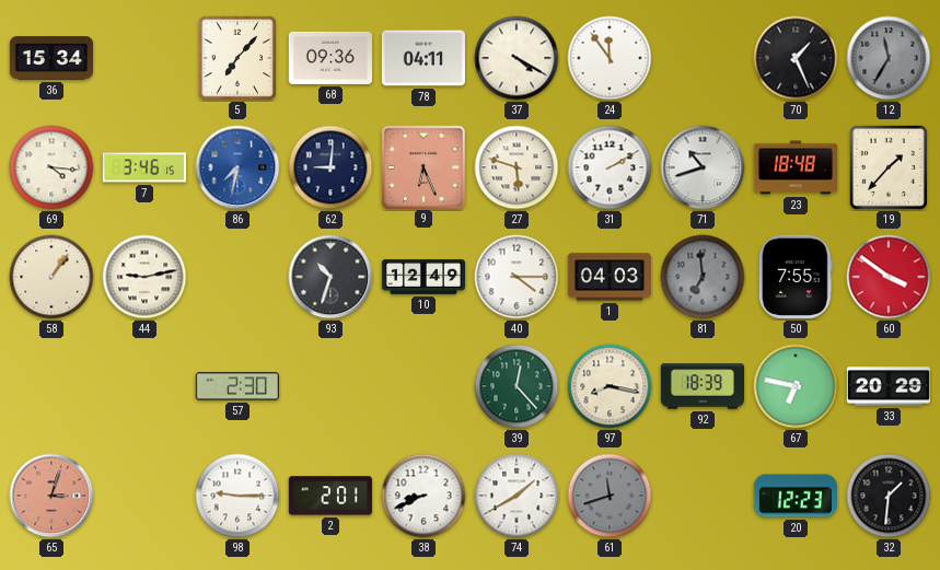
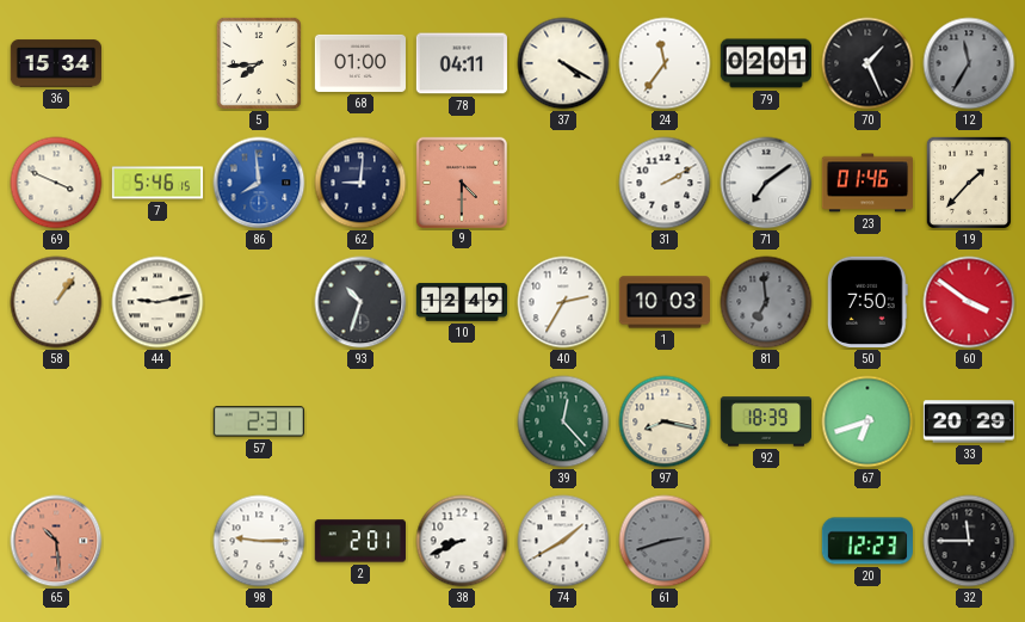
5: 7:07 -> 7:44 (259, 63)
68: 09:36 -> 01:00 (359, 63)
24: 11:54 -> 11:36 (665, 63)
79: none -> 02:01 (765, 63)
69: 4:16 -> 3:49 (56, 183)
7: 3:46 -> 5:46 (156, 183)
86: 7:32 -> 7:59 (259, 183)
9: 6:26 -> 4:30 (461, 181)
27: 5:48 -> none (517, 167)
71: 10:42 -> 7:09 (766, 183)
23: 18:48 -> 01:46 (866, 183)
40: 4:15 -> 2:35 (563, 302)
1: 04:03 -> 10:03 (665, 302)
50: 7:55 -> 7:50 (867, 302)
57: 2:30 -> 2:31 (259, 421)
67: 6:47 -> 6:42 (867, 421)
65: 3:03 -> 10:29 (56, 541)
61: 11:42 -> 2:42 (665, 541)
32: 1:31 -> 11:45 (969, 541)
